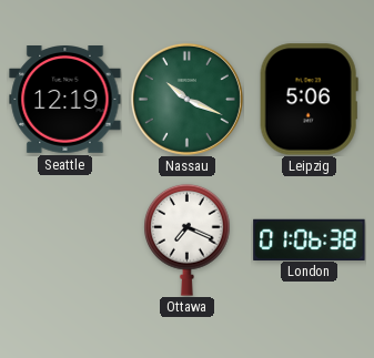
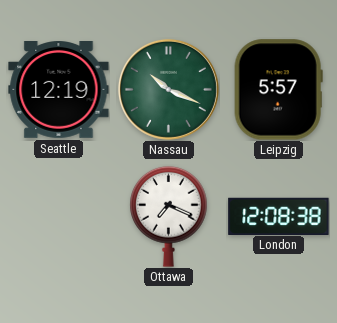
Leipzig: 5:06 -> 5:57 (278, 90)
London: 01:06 -> 12:08 (279, 216)
